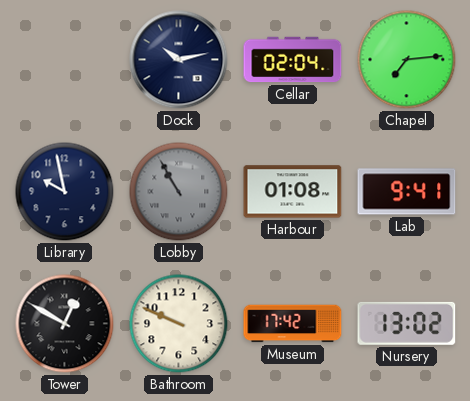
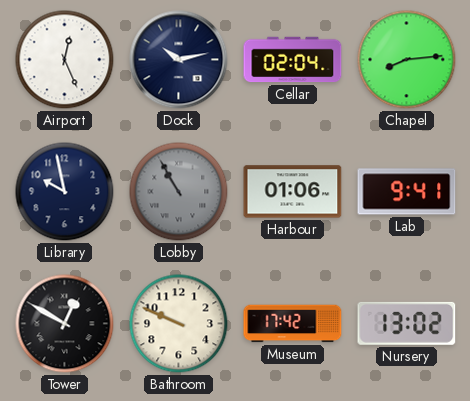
Airport: none -> 12:26 (65, 60)
Chapel: 7:14 -> 8:14 (407, 60)
Harbour: 01:08 -> 01:06 (293, 192)
